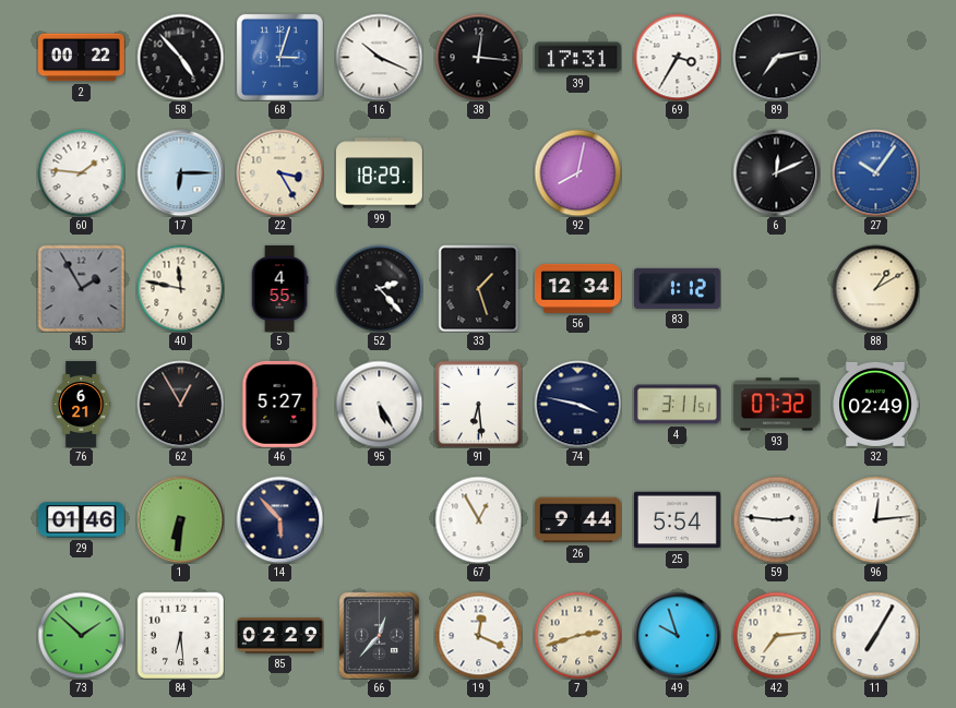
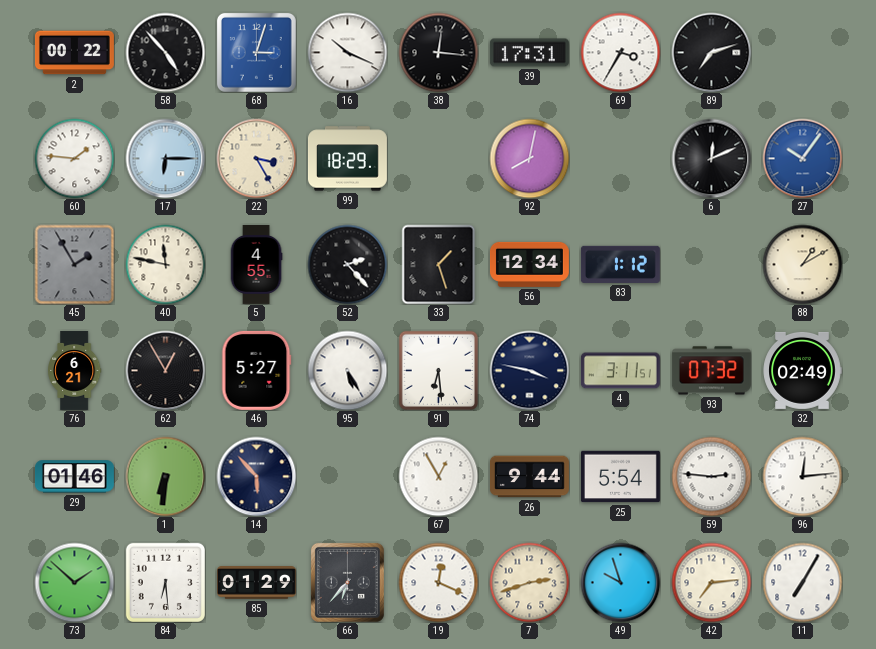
89: 7:13 -> 7:12 (711, 52)
85: 02:29 -> 01:29 (256, 583)
66: 12:37 -> 6:37 (347, 582)
